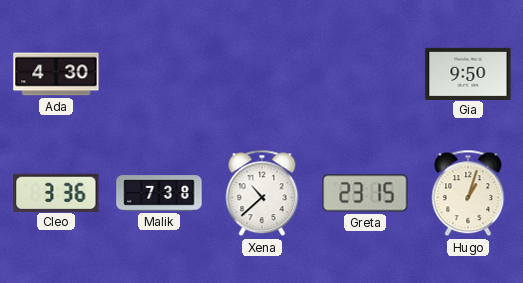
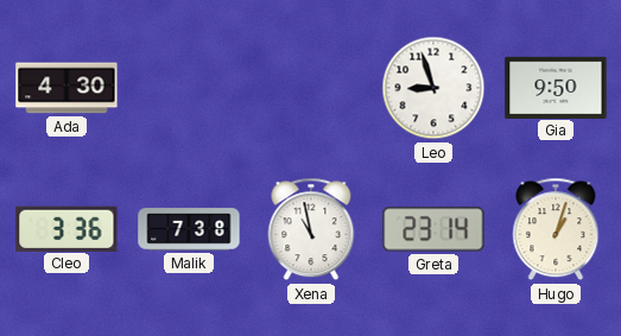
Leo: none -> 8:57 (433, 88)
Xena: 10:38 -> 10:58 (311, 229)
Greta: 23:15 -> 23:14 (433, 229)
